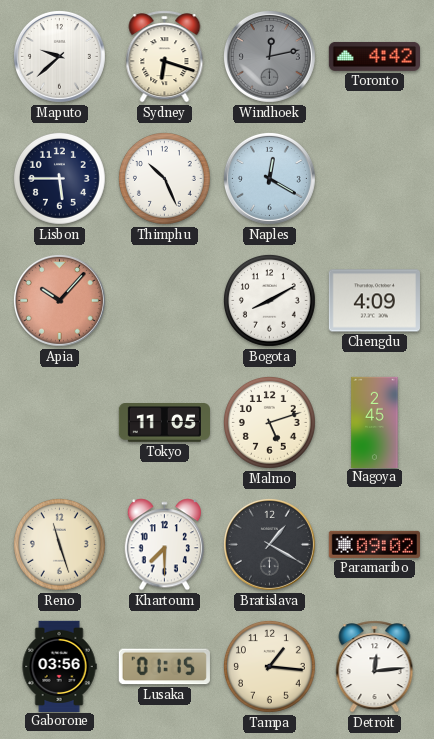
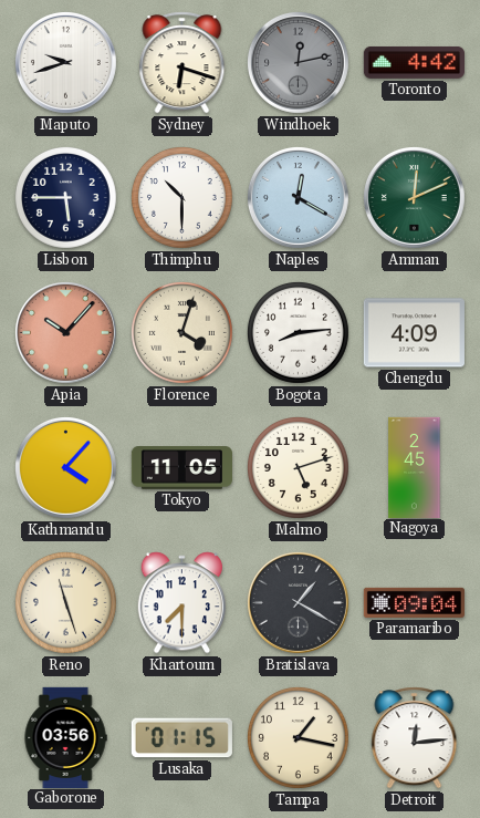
Maputo: 9:38 -> 9:42 (65, 62)
Thimphu: 10:26 -> 10:30 (182, 198)
Amman: none -> 12:11 (414, 197)
Florence: none -> 4:03 (182, 333)
Bogota: 8:10 -> 8:14 (299, 333)
Kathmandu: none -> 4:07 (65, 467)
Paramaribo: 09:02 -> 09:04 (414, 602)
Tampa: 1:16 -> 1:17 (299, 738)
